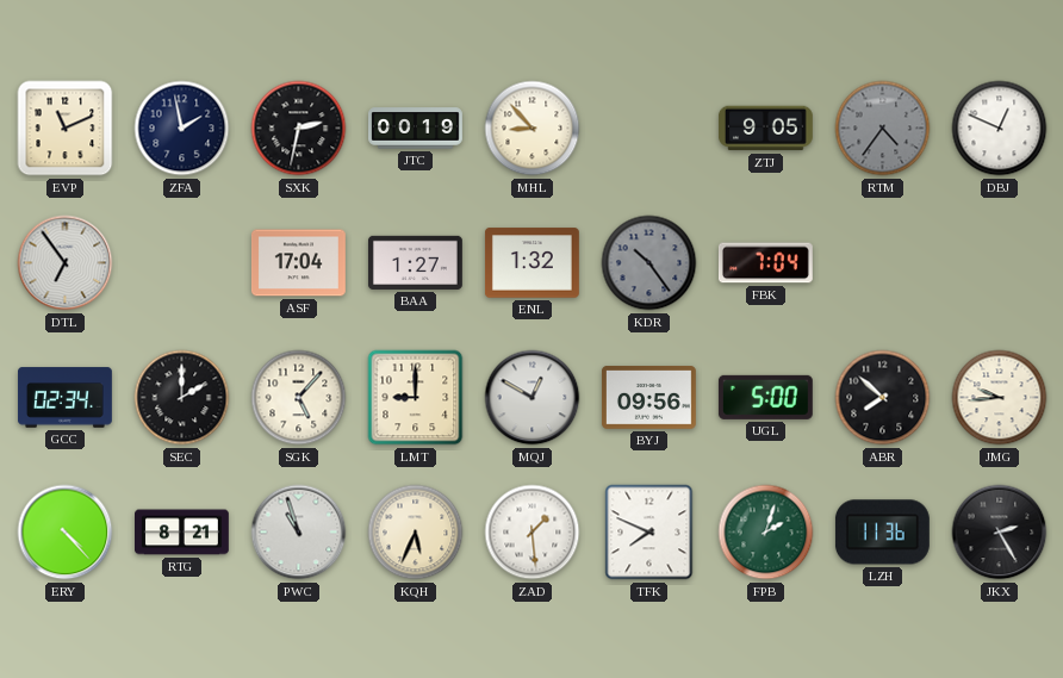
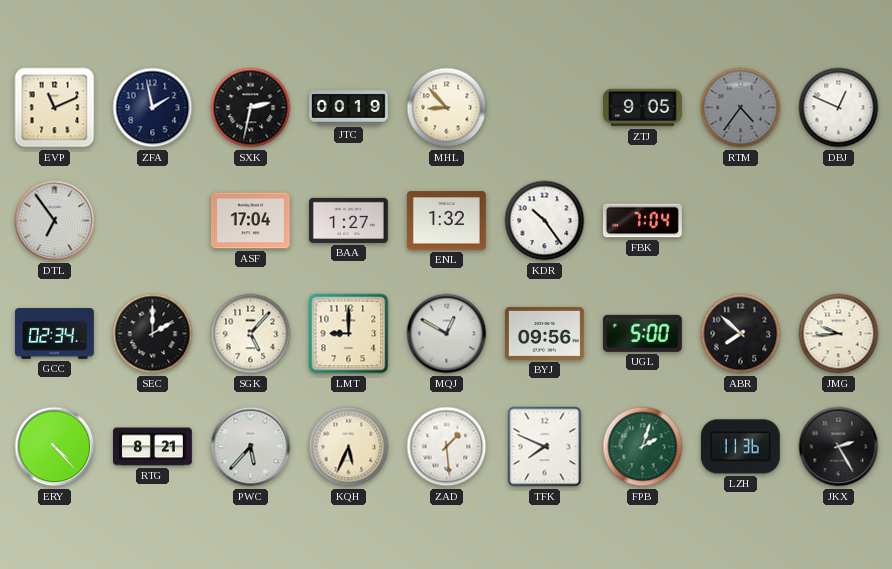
KDR dial: grey -> white (545, 221)
PWC: 10:57 -> 5:37 (251, 447)
